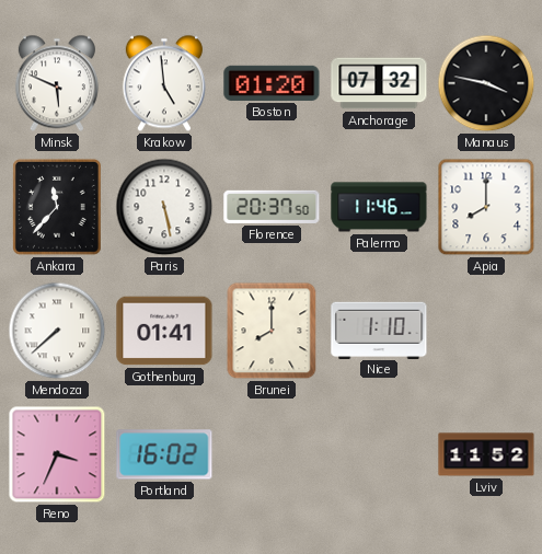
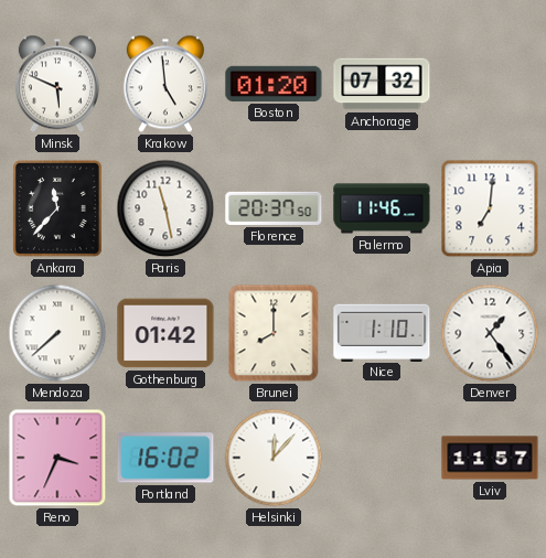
Manaus: 3:47 -> none (486, 83)
Paris: 5:28 -> 11:28 (165, 208)
Apia: 8:00 -> 7:01 (490, 208)
Gothenburg: 01:41 -> 01:42 (165, 333)
Denver: none -> 1:24 (490, 333)
Helsinki: none -> 12:07 (274, 458)
Lviv: 11:52 -> 11:57 (490, 458)
